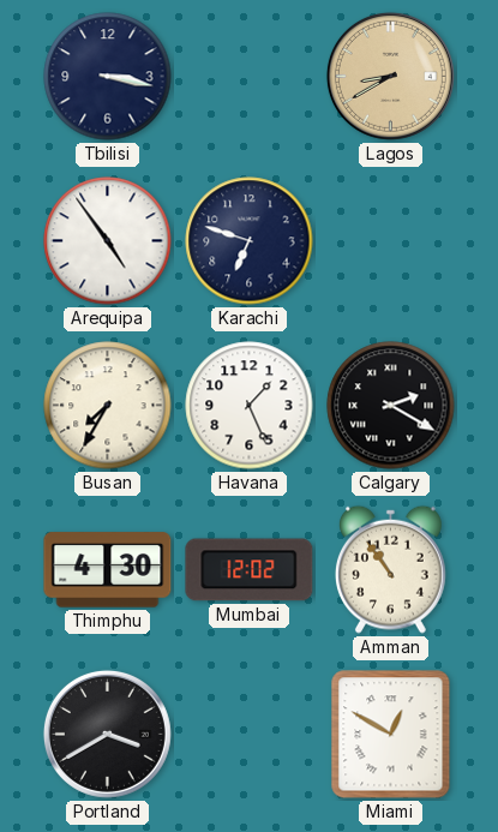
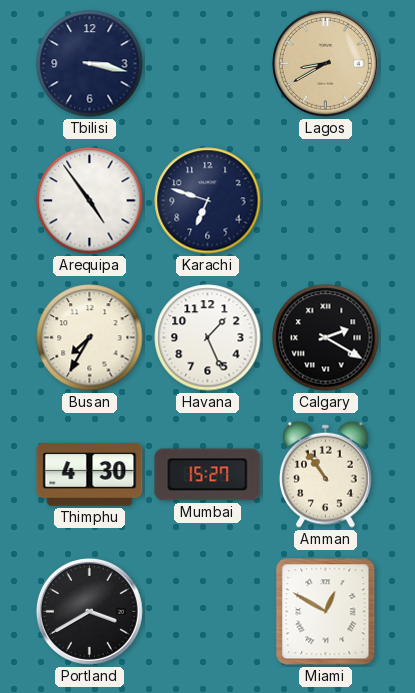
Mumbai: 12:02 -> 15:27 (208, 475)
